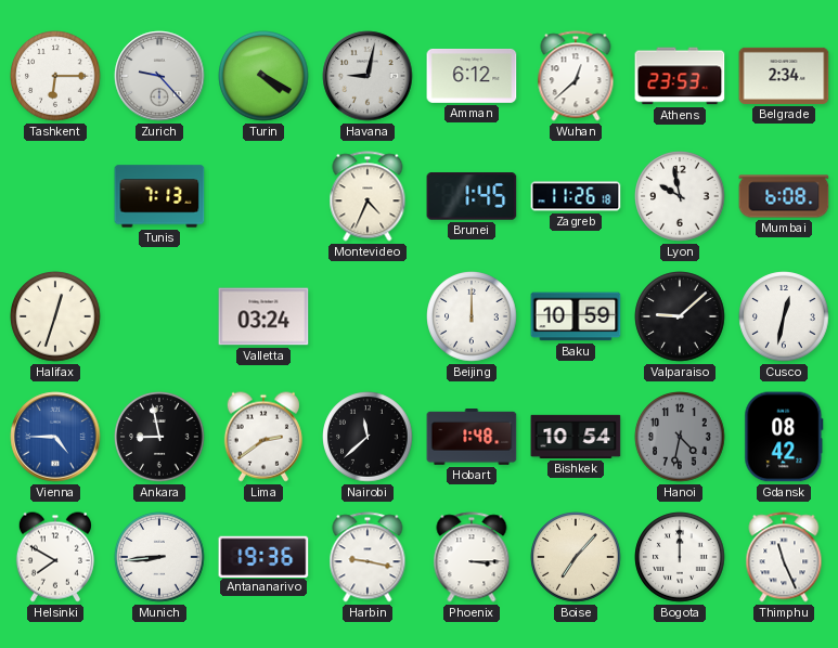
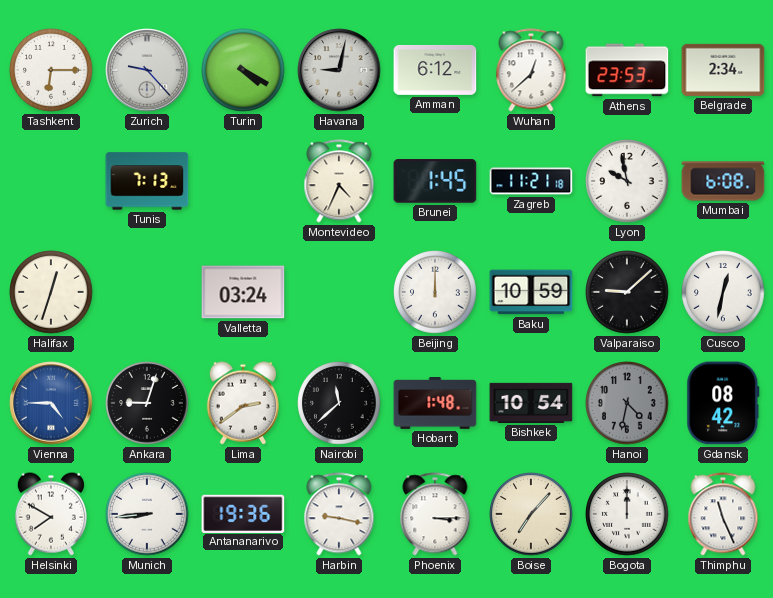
Zagreb: 11:26 -> 11:21 (531, 181)
Ankara: 8:58 -> 9:03 (147, 403)
